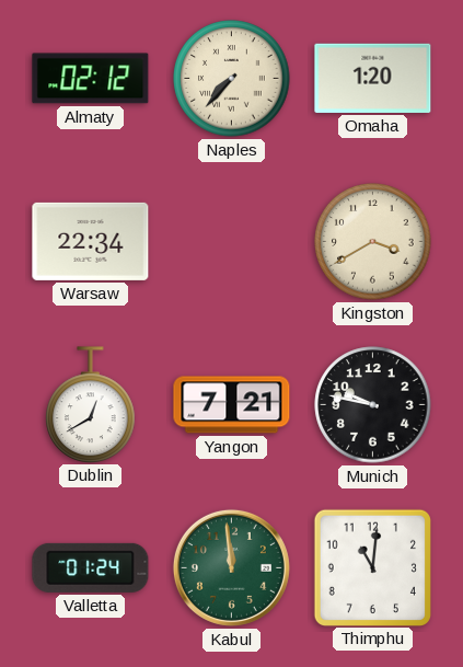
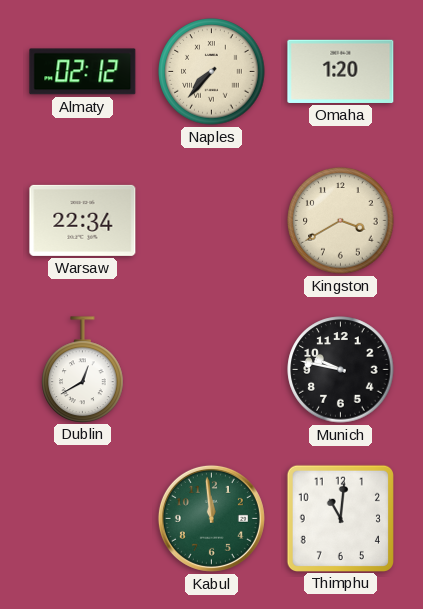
Yangon: 7:21 -> none (232, 405)
Valletta: 01:24 -> none (91, 567)
